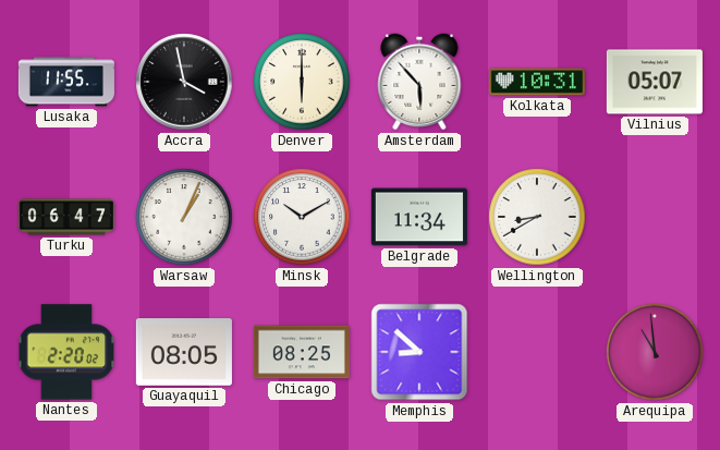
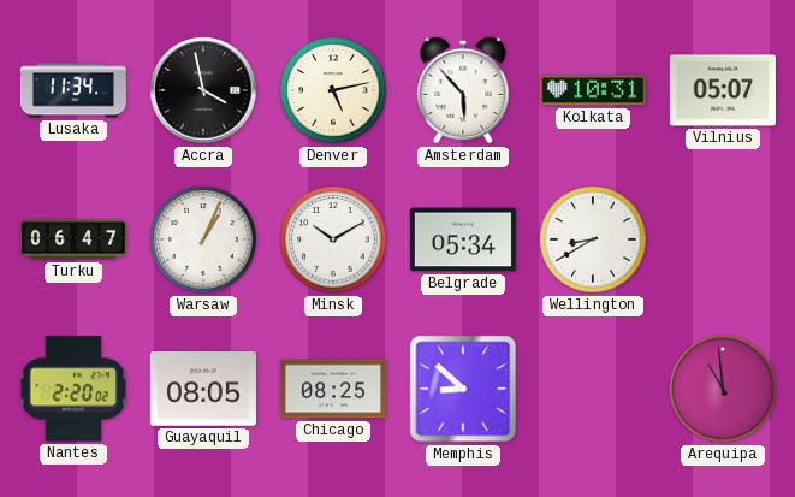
Lusaka: 11:55 -> 11:34 (73, 90)
Denver: 6:00 -> 5:13 (333, 90)
Belgrade: 11:34 -> 05:34 (463, 239)
